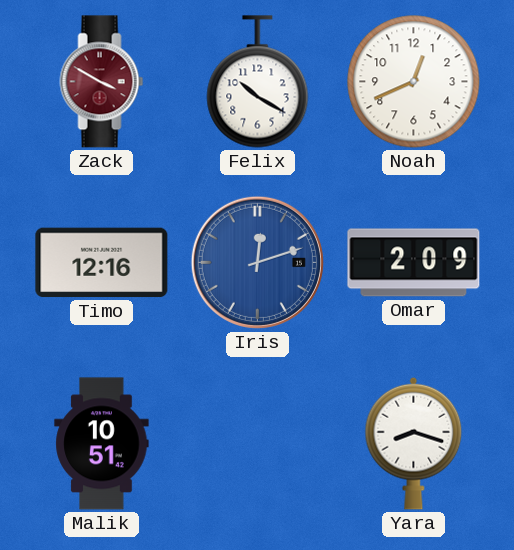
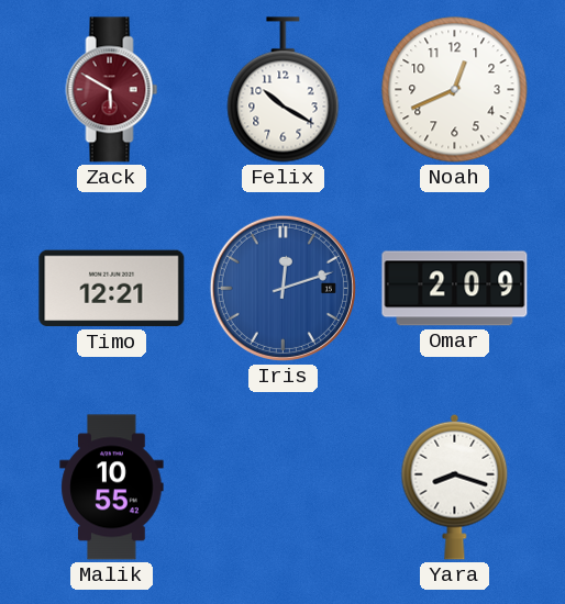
Zack: 3:50 -> 5:50 (112, 90)
Timo: 12:16 -> 12:21 (112, 289)
Malik: 10:51 -> 10:55 (112, 488)
